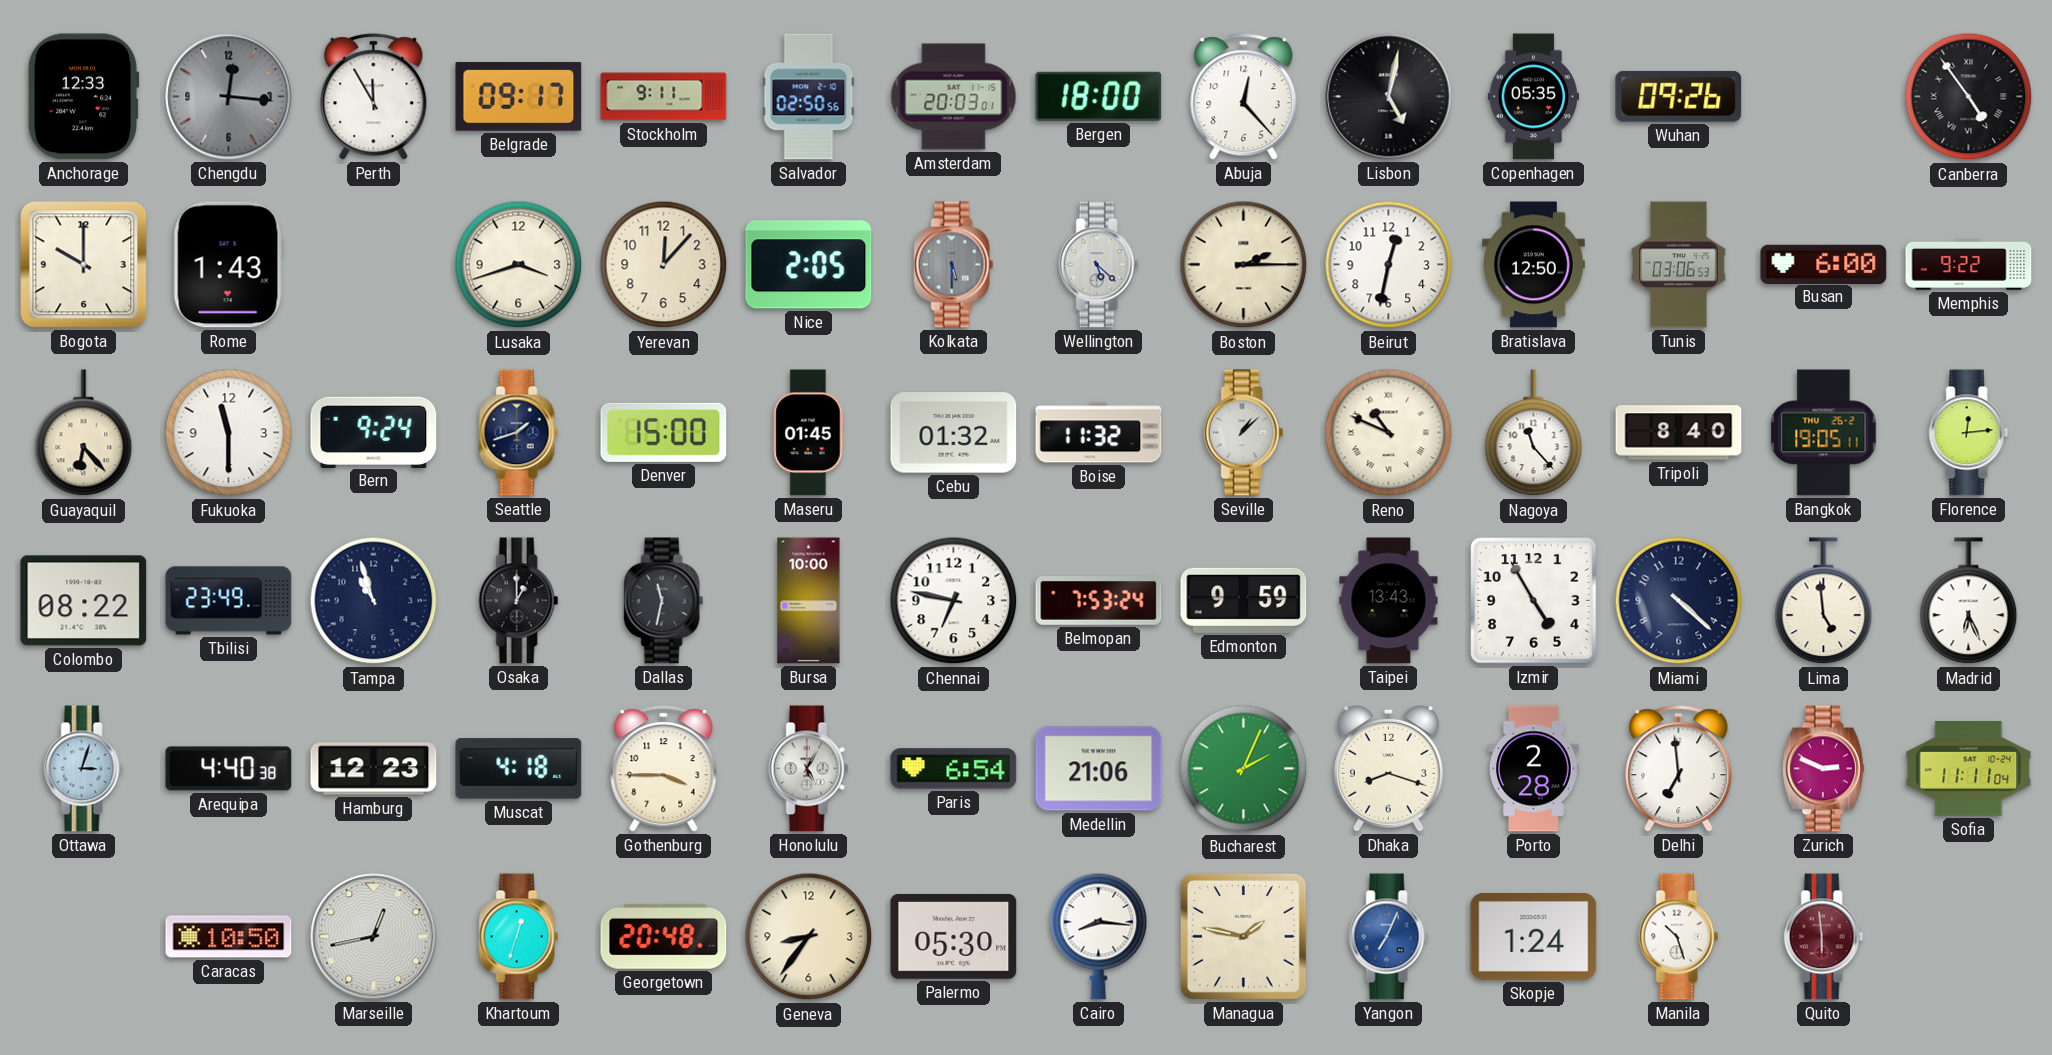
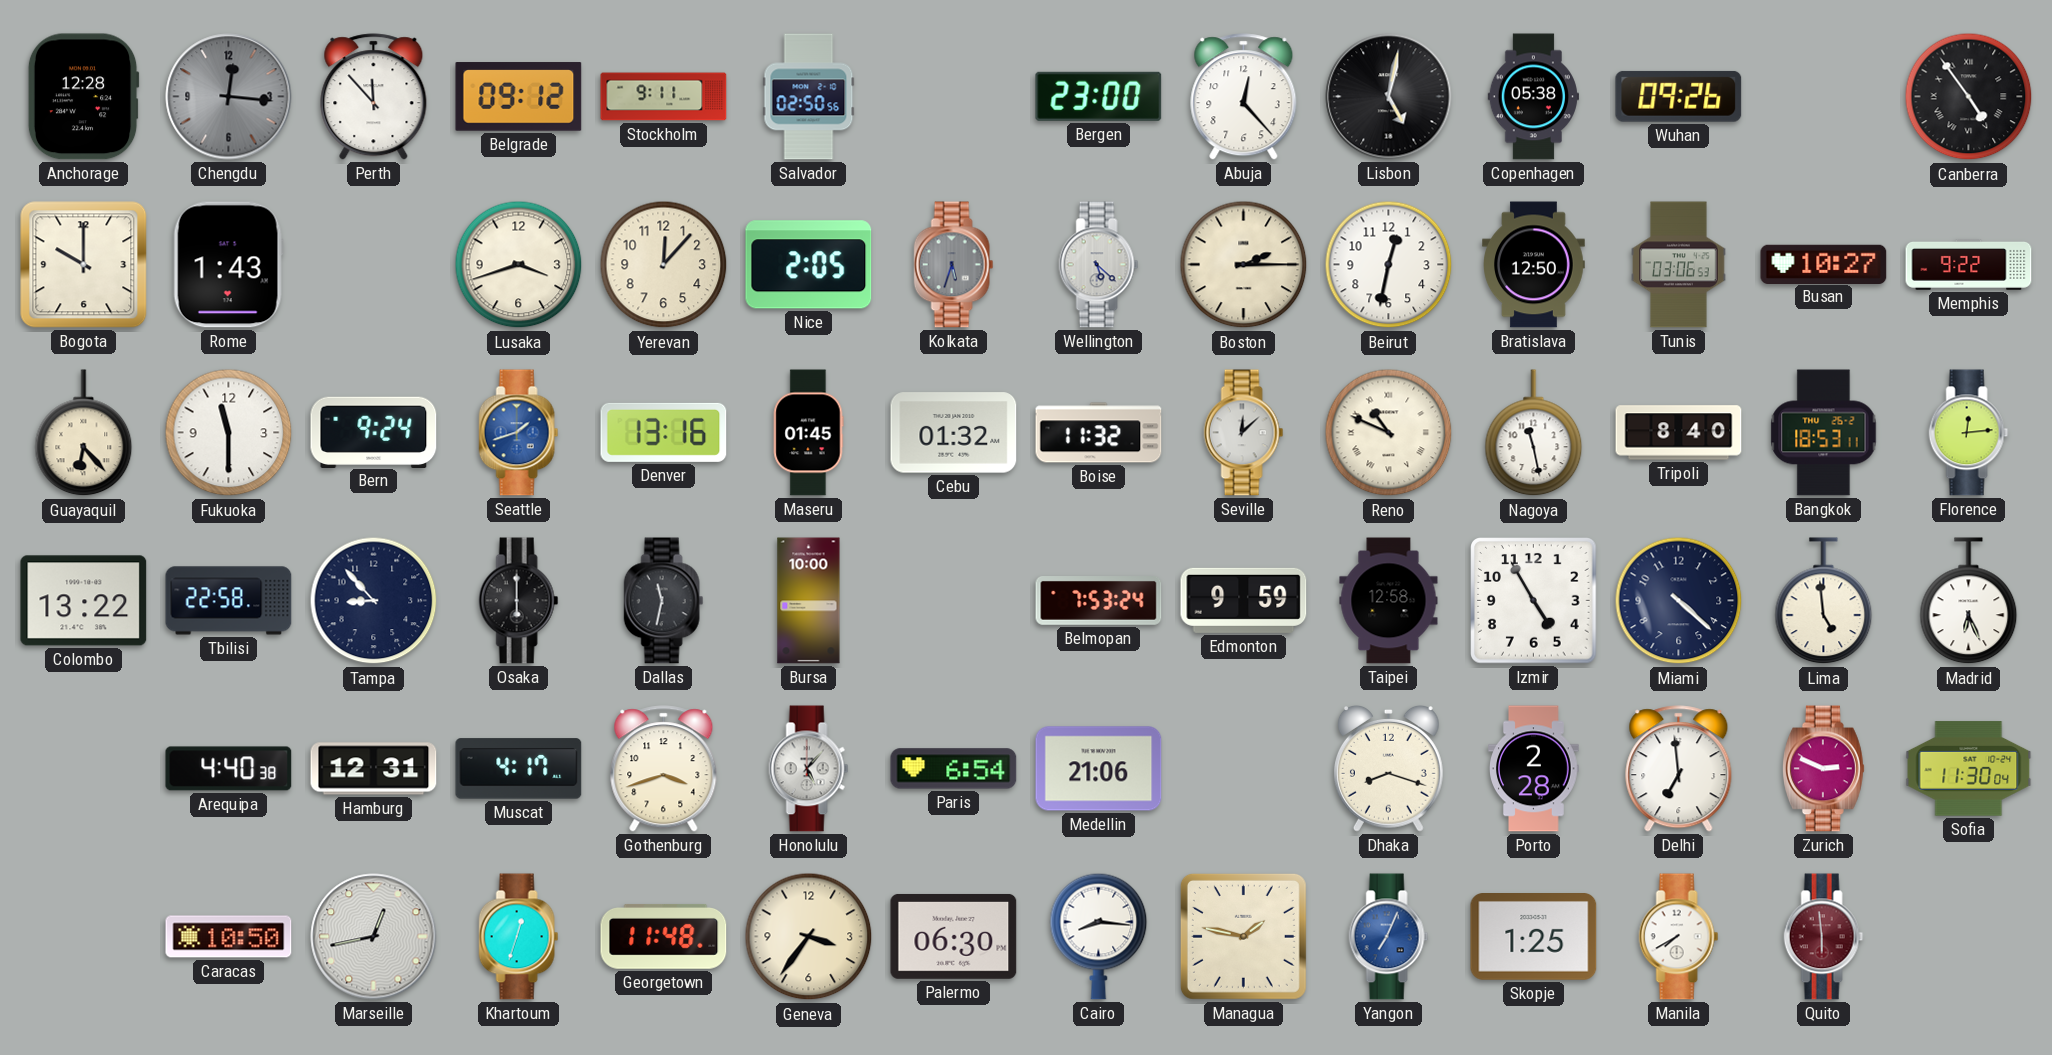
Anchorage: 12:33 -> 12:28 (83, 97)
Perth: 11:55 -> 11:53 (374, 97)
Belgrade: 09:17 -> 09:12 (519, 97)
Amsterdam: 20:03 -> none (954, 97)
Bergen: 18:00 -> 23:00 (1099, 96)
Copenhagen: 05:35 -> 05:38 (1533, 97)
Kolkata: 5:30 -> 5:33 (954, 265)
Busan: 6:00 -> 10:27 (1824, 264)
Seattle dial: navy -> blue (519, 433)
Denver: 15:00 -> 13:16 (664, 432)
Seville: 1:08 -> 12:08 (1244, 433)
Nagoya: 11:23 -> 11:28 (1534, 433)
Bangkok: 19:05 -> 18:53 (1824, 433)
Colombo: 08:22 -> 13:22 (84, 601)
Tbilisi: 23:49 -> 22:58 (229, 601)
Tampa: 10:57 -> 8:53 (374, 601)
Osaka: 1:00 -> 6:00 (519, 601)
Chennai: 6:47 -> none (954, 601)
Taipei: 13:43 -> 12:58 (1389, 601)
Ottawa: 3:03 -> none (84, 769)
Hamburg: 12:23 -> 12:31 (374, 769)
Muscat: 4:18 -> 4:17 (519, 769)
Gothenburg: 3:45 -> 3:42 (664, 769)
Honolulu: 5:05 -> 5:07 (809, 769)
Bucharest: 2:04 -> none (1244, 769)
Sofia: 11:11 -> 11:30 (1969, 769)
Georgetown: 20:48 -> 11:48 (664, 937)
Geneva: 8:36 -> 3:36 (809, 937)
Palermo: 05:30 -> 06:30 (954, 936)
Skopje: 1:24 -> 1:25 (1534, 937)
Manila: 10:27 -> 7:40 (1679, 937)
